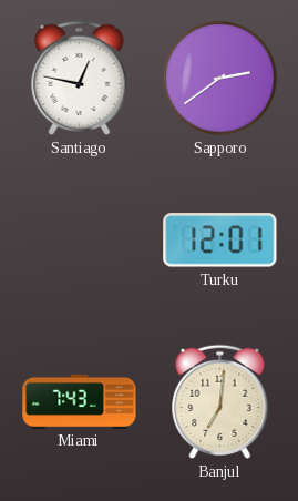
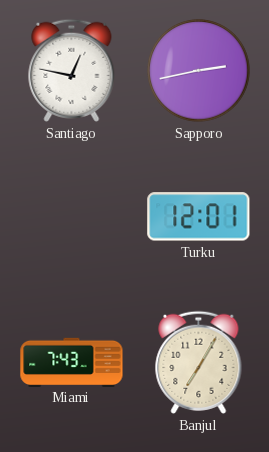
Sapporo: 2:39 -> 2:43 (199, 71)
Banjul: 7:01 -> 7:05 (199, 362)
